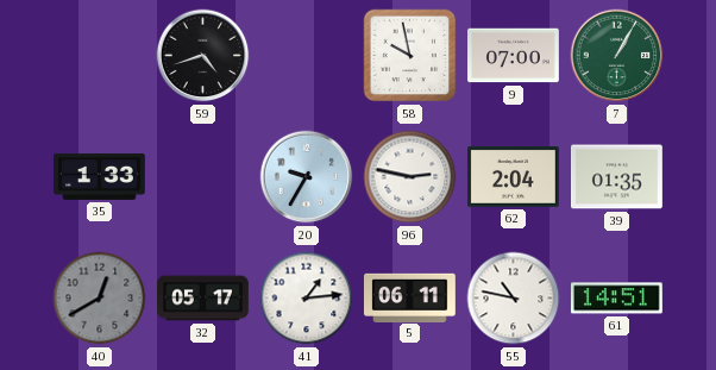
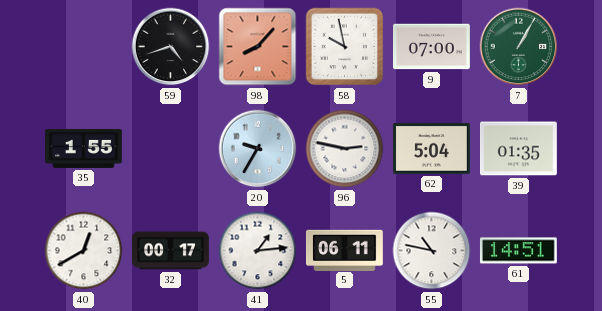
98: none -> 8:07 (258, 47)
35: 1:33 -> 1:55 (84, 148)
62: 2:04 -> 5:04 (432, 149)
40 dial: grey -> white (84, 251)
32: 05:17 -> 00:17 (171, 251)
